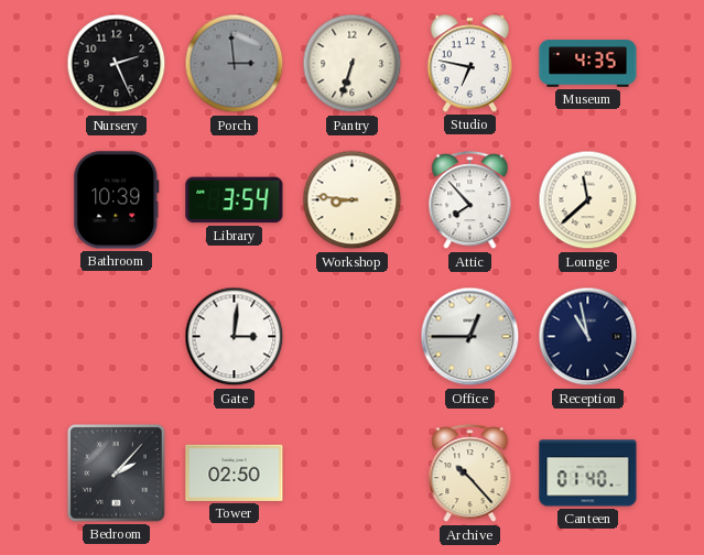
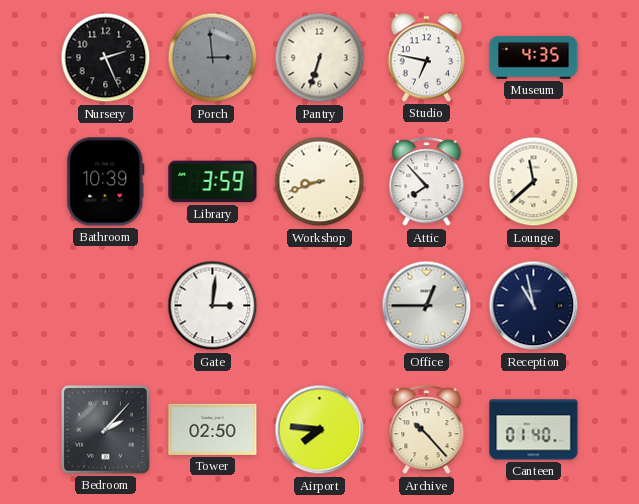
Library: 3:54 -> 3:59 (213, 182)
Workshop: 8:46 -> 8:42 (320, 182)
Airport: none -> 7:46 (320, 430)
